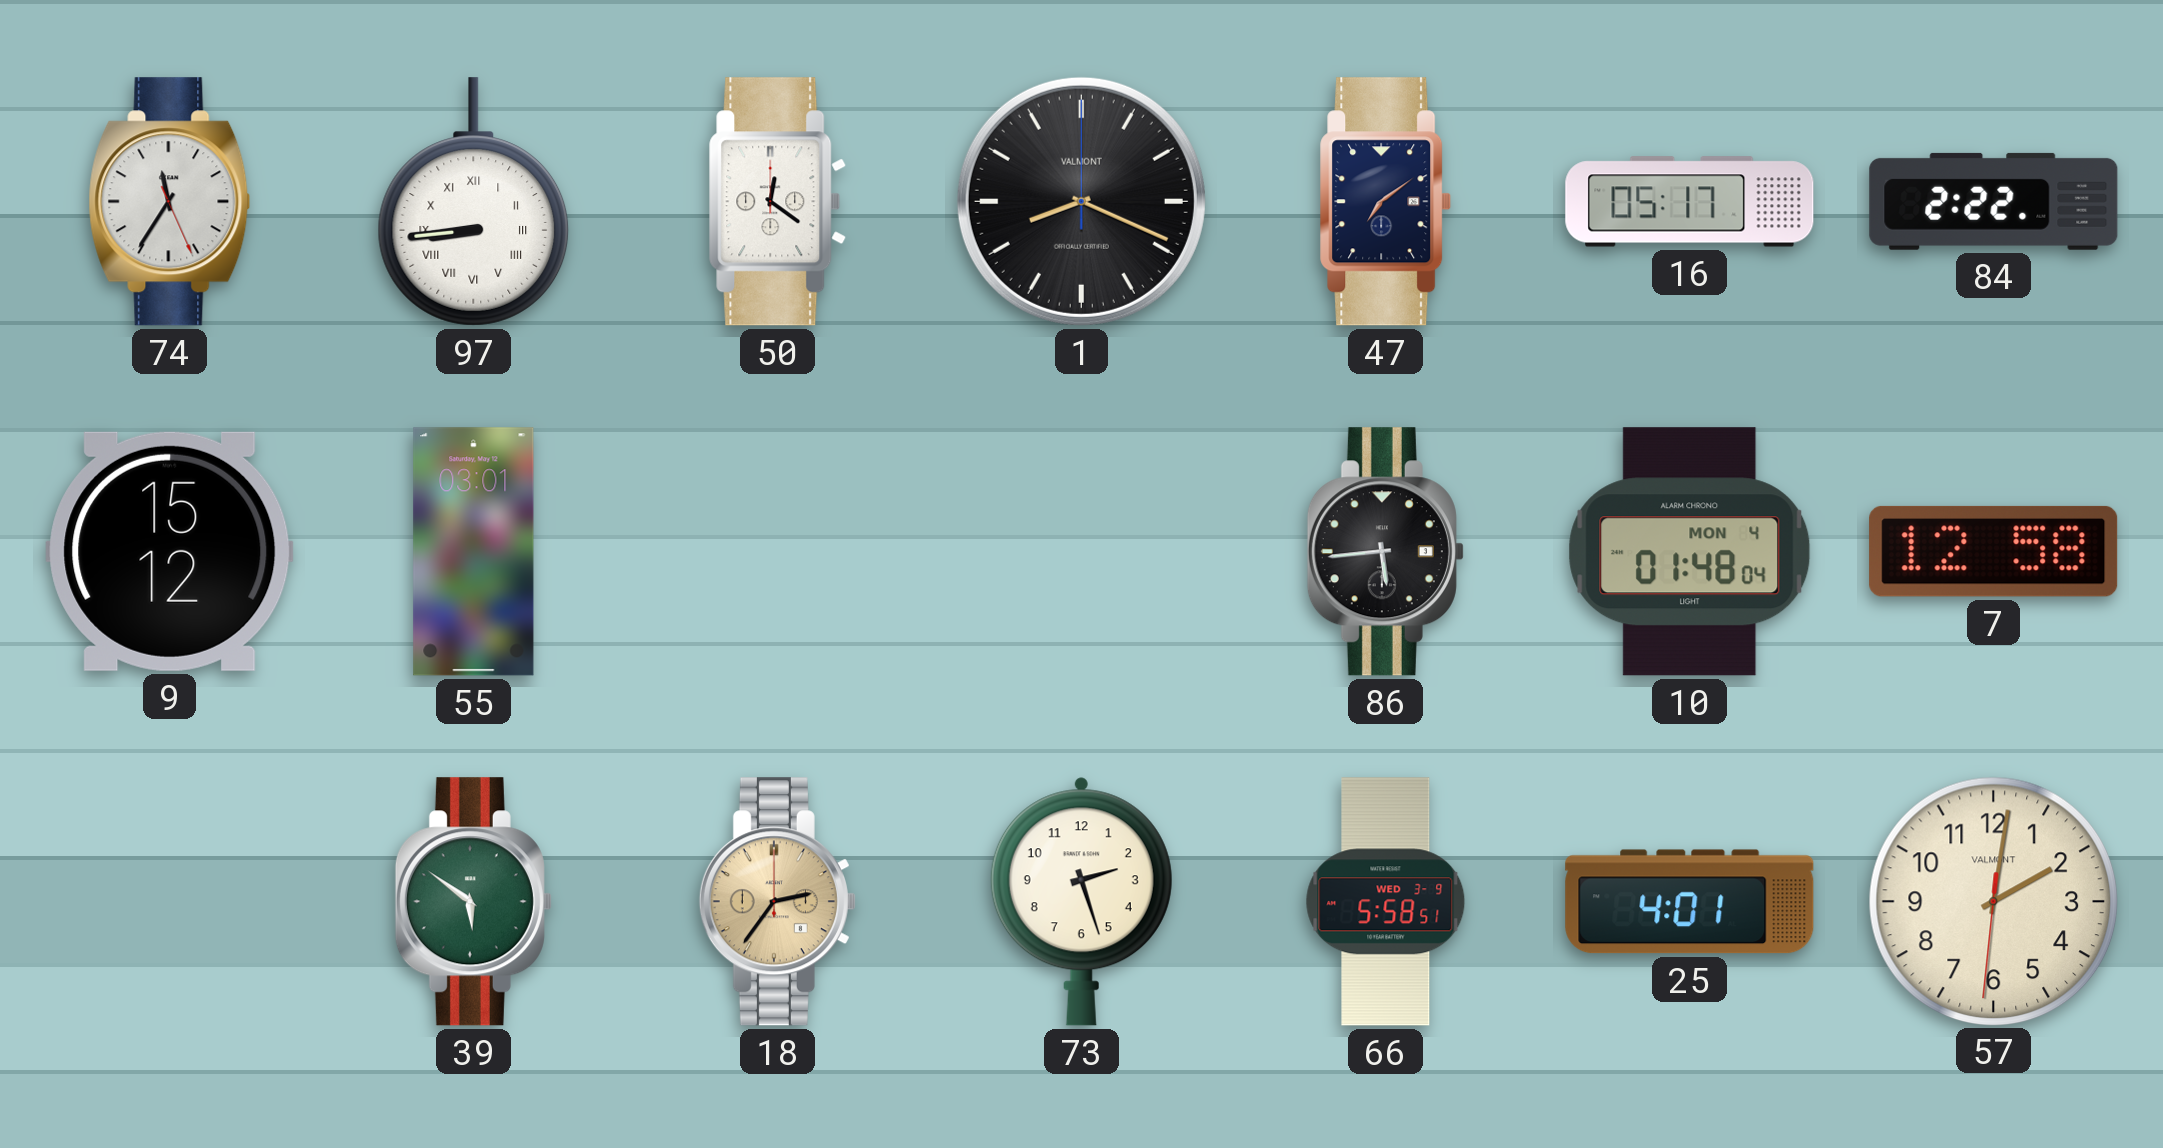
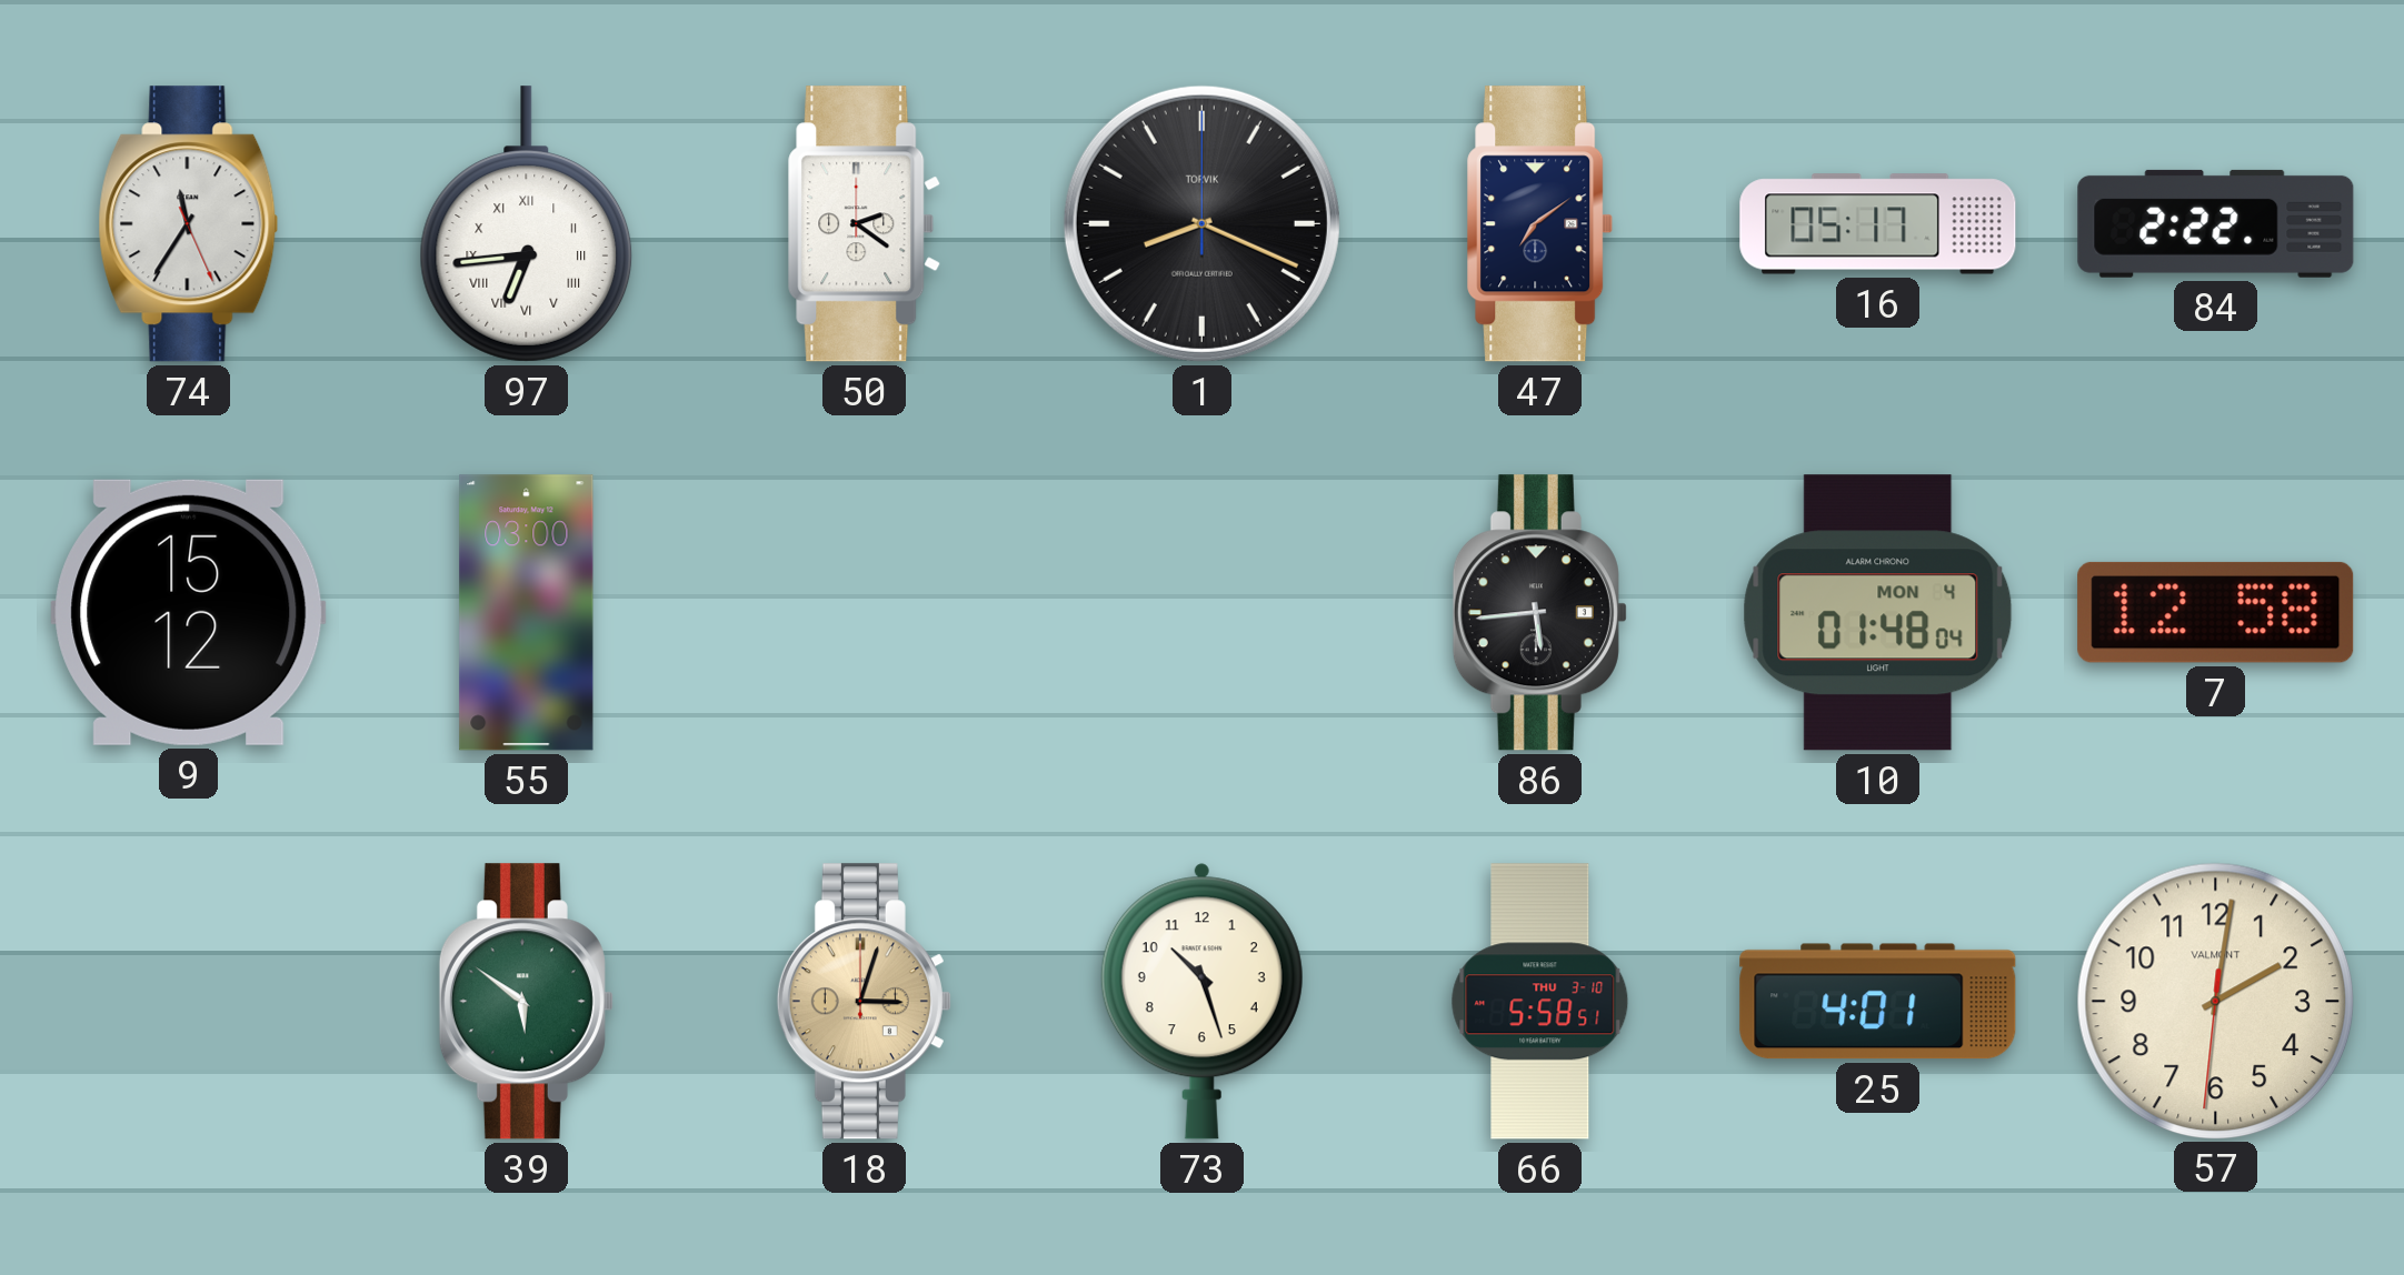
97: 8:44 -> 6:44 (527, 224)
50: 12:21 -> 2:21 (865, 224)
1 brand: VALMONT -> TORVIK (1201, 223)
55: 03:01 -> 03:00 (527, 613)
18: 2:36 -> 3:03 (864, 1002)
73: 2:27 -> 10:27 (1201, 1001)
66 date: WED 3-9 -> THU 3-10 (1540, 1002)
